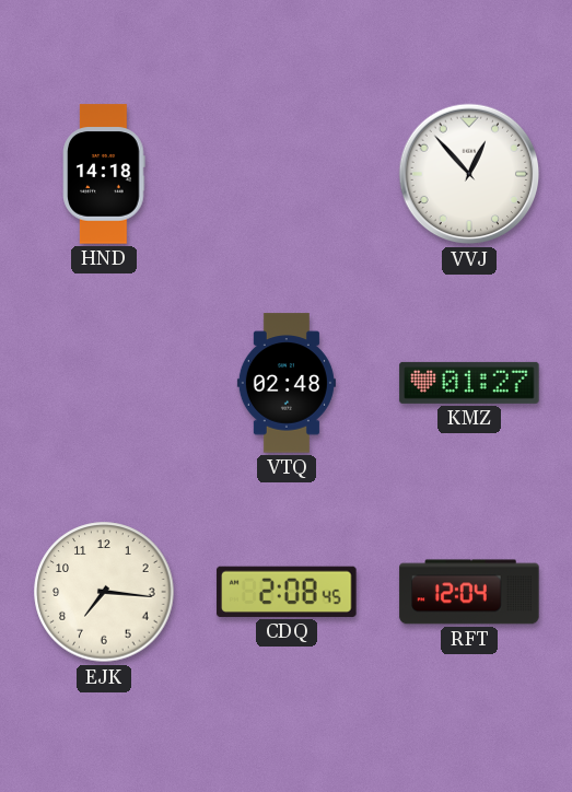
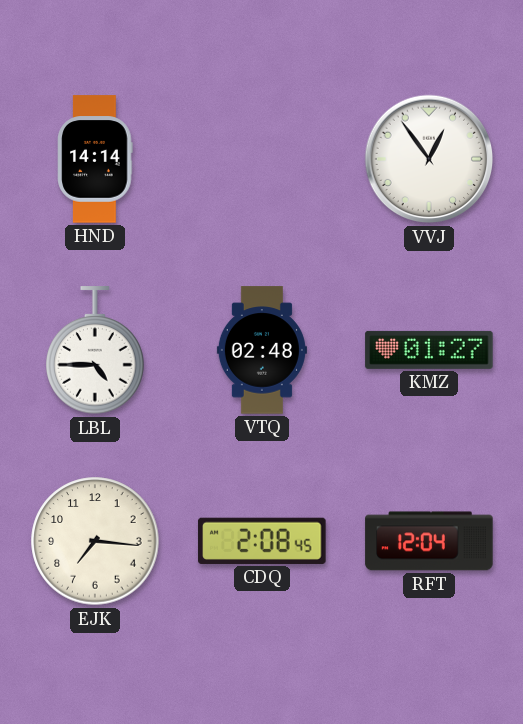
HND: 14:18 -> 14:14 (95, 159)
VVJ: 12:53 -> 12:54 (429, 159)
LBL: none -> 4:45 (95, 351)
